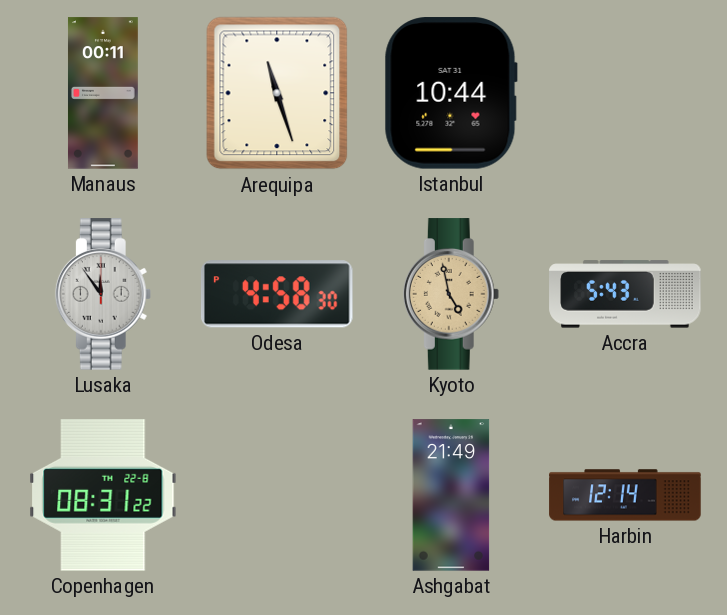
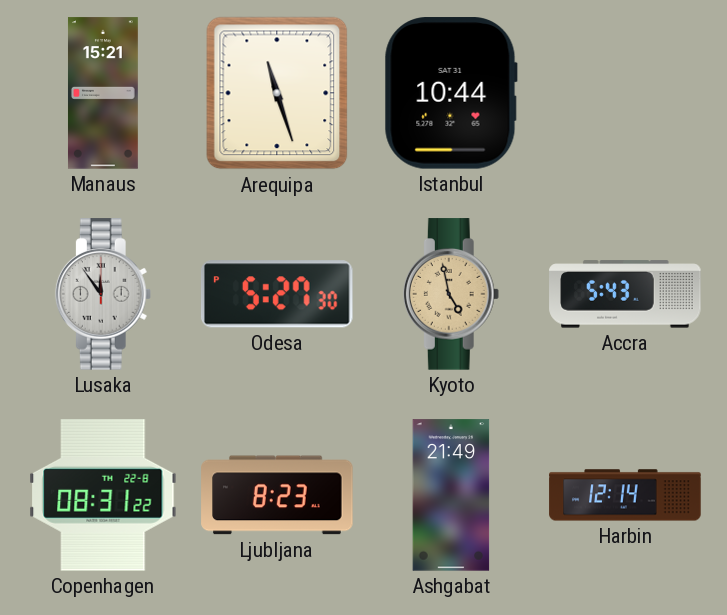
Manaus: 00:11 -> 15:21 (103, 93)
Odesa: 4:58 -> 5:27 (277, 294)
Ljubljana: none -> 8:23 (277, 495)
